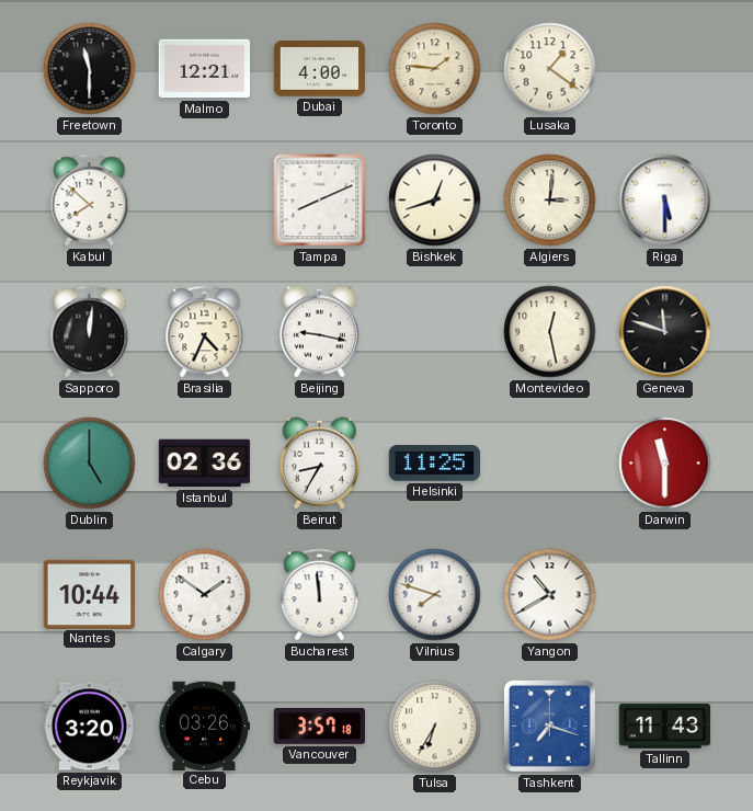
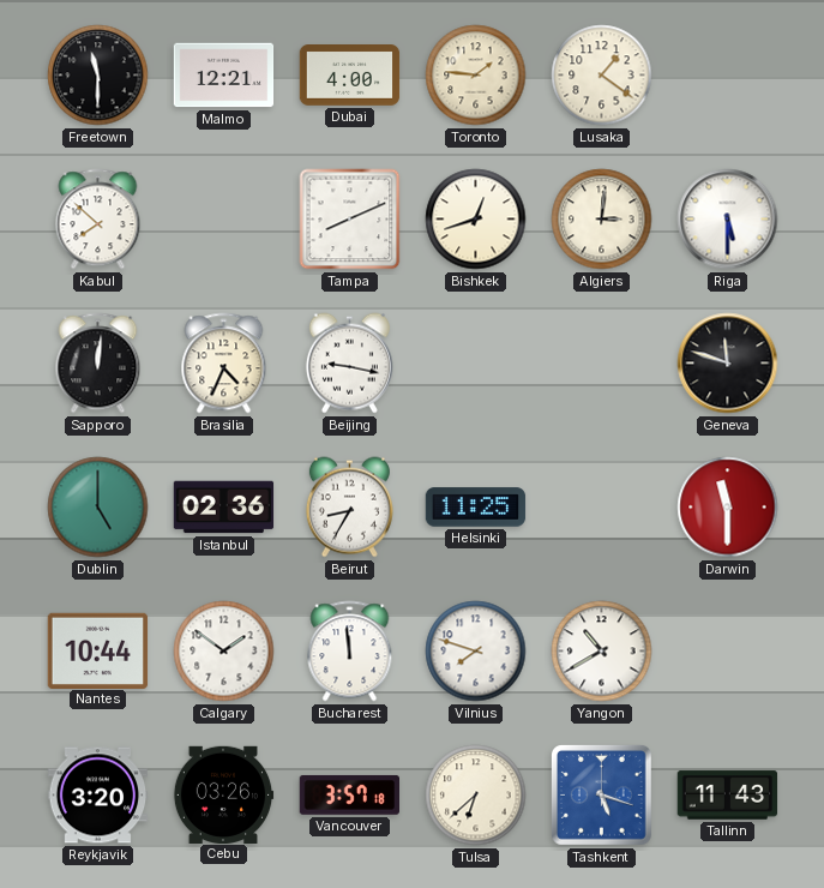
Montevideo: 12:28 -> none (550, 332)
Tulsa: 6:35 -> 6:38 (476, 796)
Tashkent: 7:18 -> 5:18 (601, 794)
